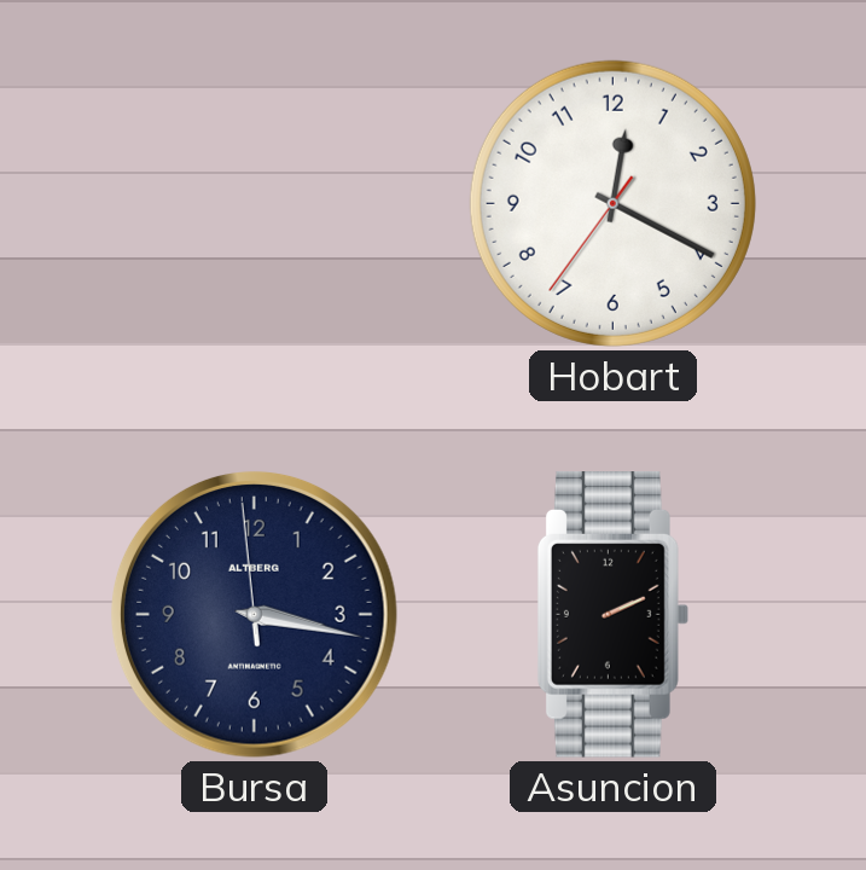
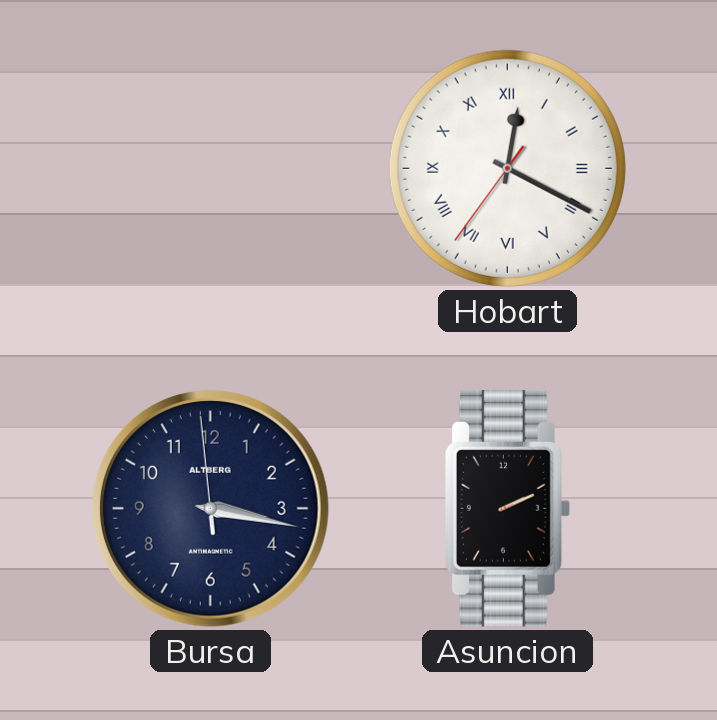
Hobart numerals: Arabic -> Roman (507, 168)
